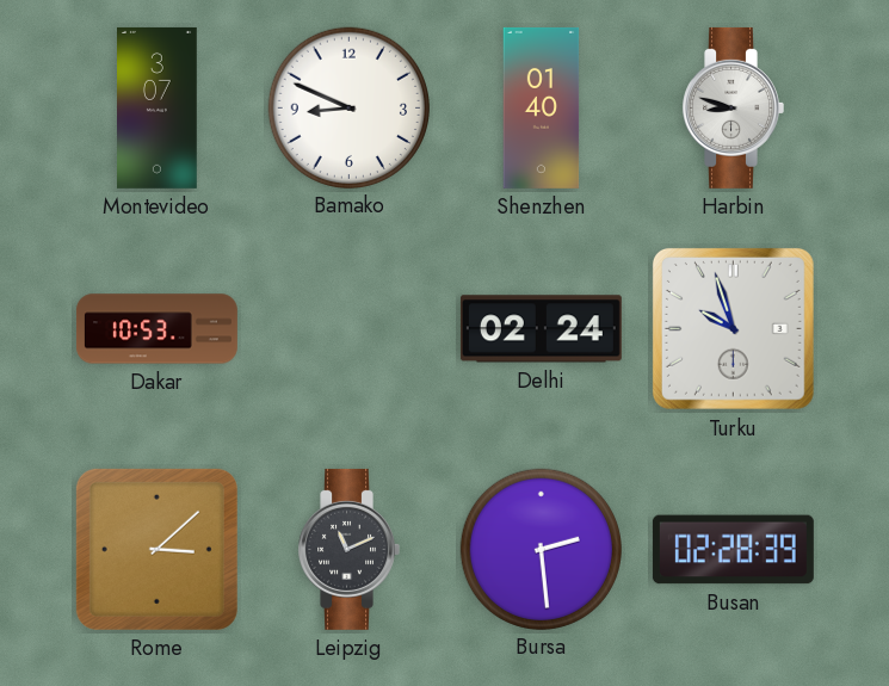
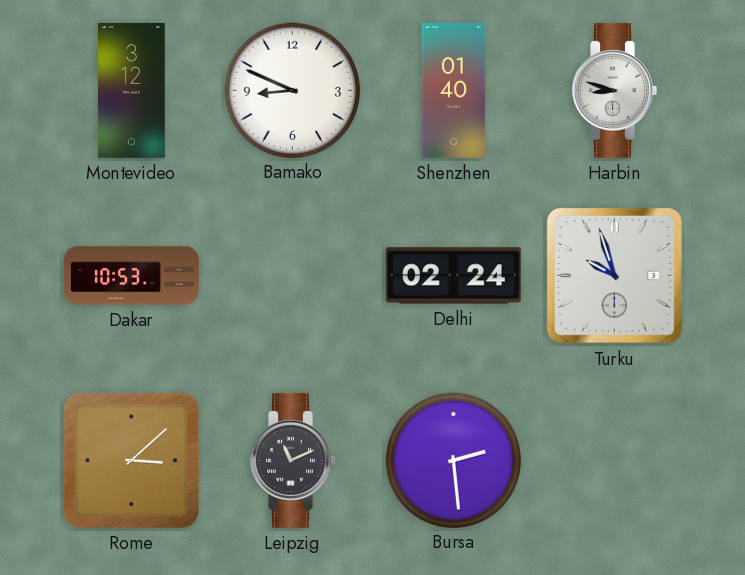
Montevideo: 3:07 -> 3:12 (132, 90)
Busan: 02:28 -> none (733, 550)
